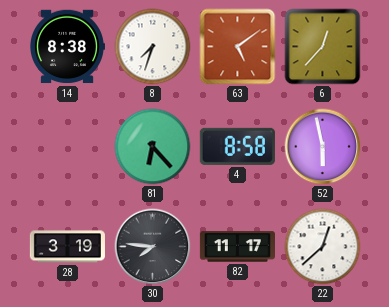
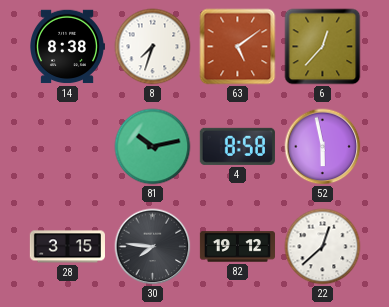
81: 6:23 -> 10:13 (153, 147)
28: 3:19 -> 3:15 (67, 247)
82: 11:17 -> 19:12 (237, 247)
